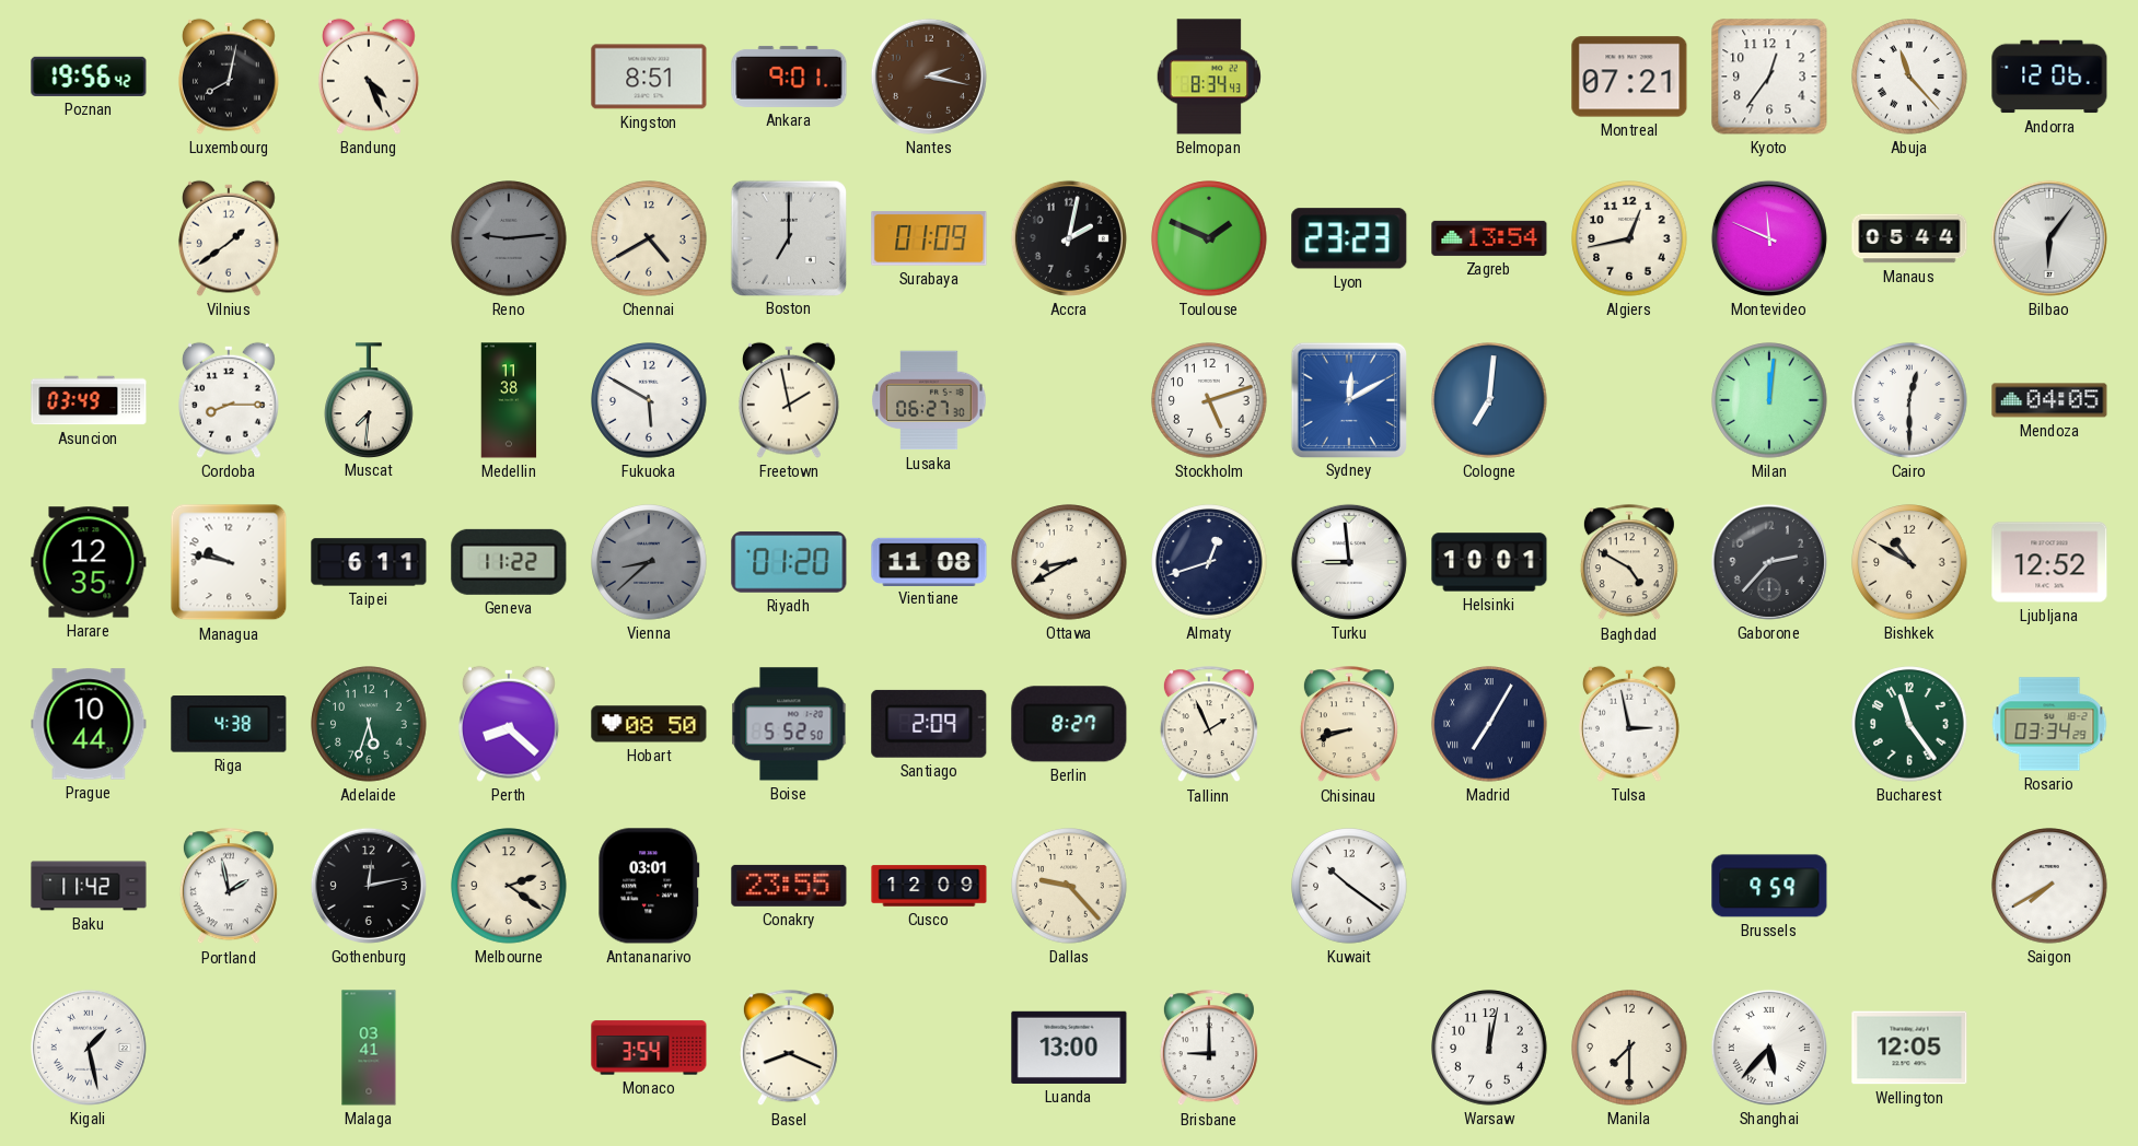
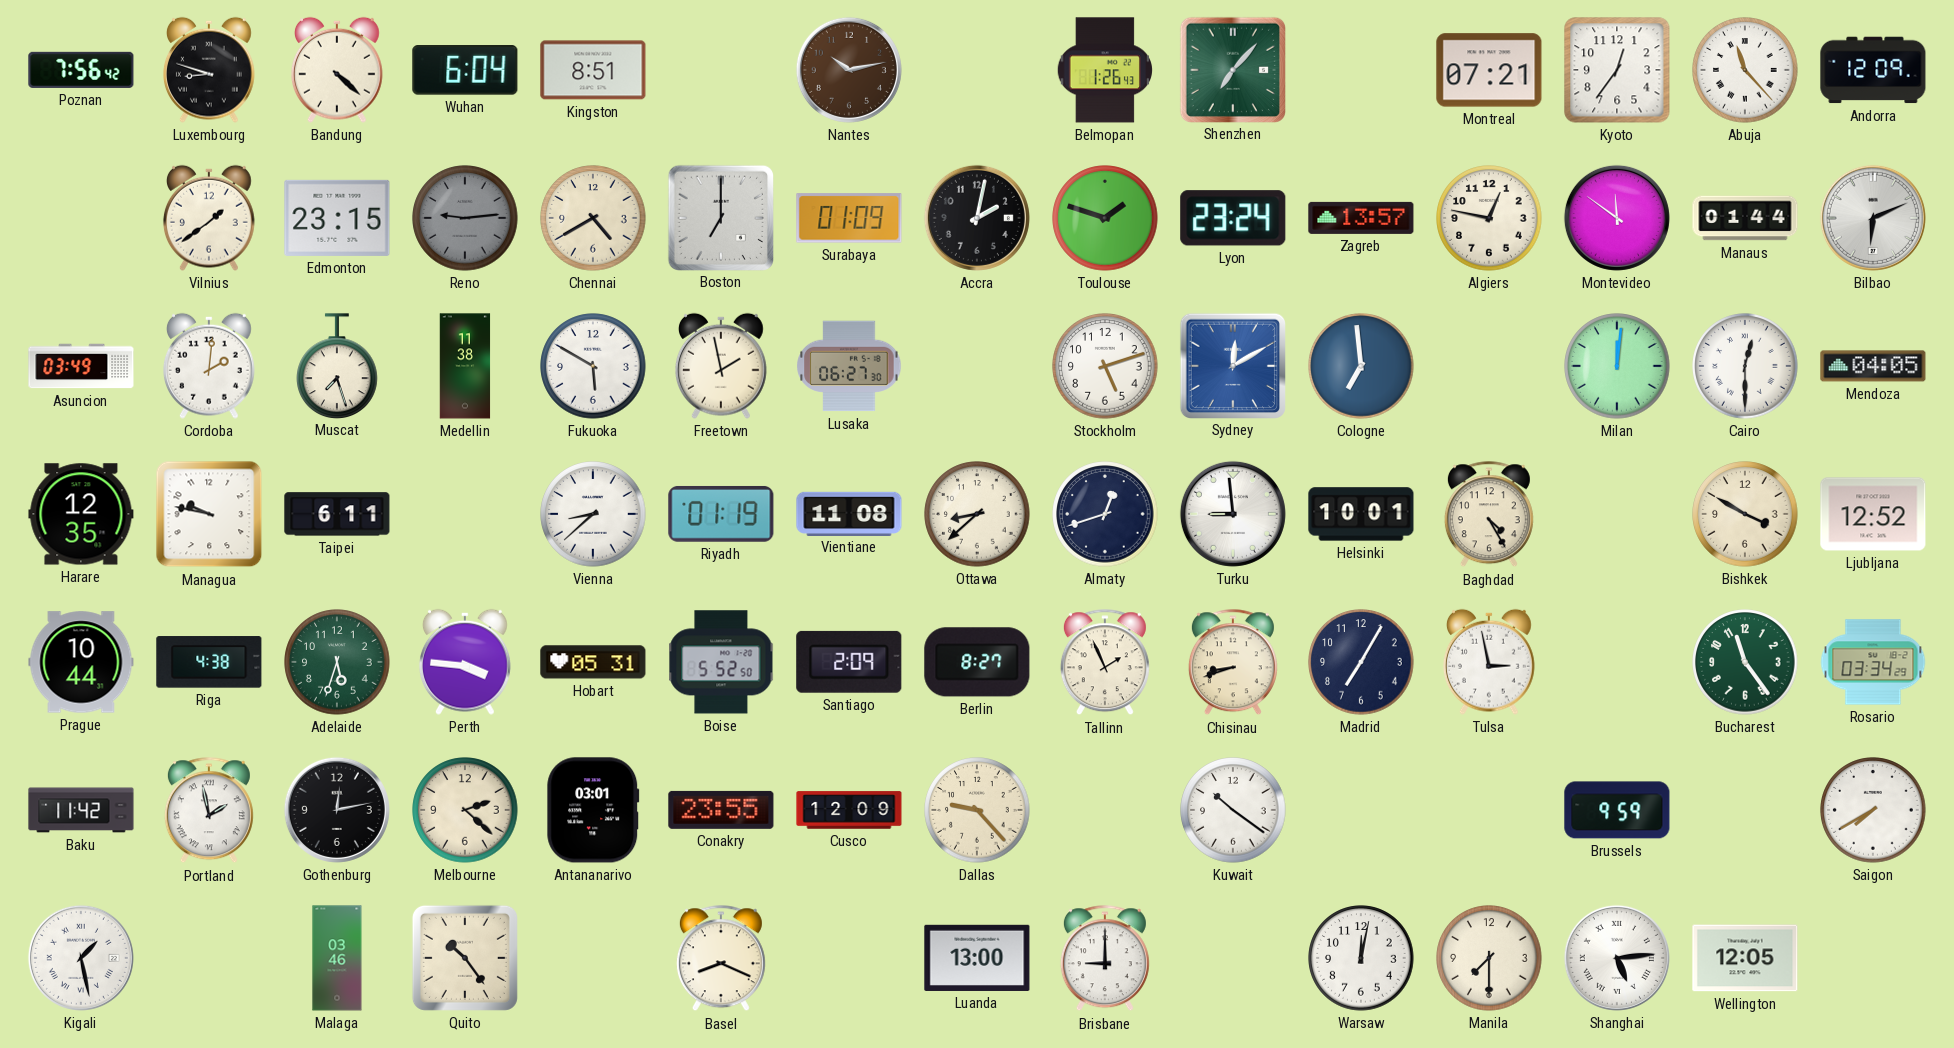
Poznan: 19:56 -> 7:56 (81, 70)
Luxembourg: 8:02 -> 8:48 (209, 70)
Bandung: 4:26 -> 4:22 (337, 70)
Wuhan: none -> 6:04 (465, 71)
Ankara: 9:01 -> none (789, 77)
Nantes: 2:17 -> 10:13 (849, 70)
Belmopan: 8:34 -> 1:26 (1104, 70)
Shenzhen: none -> 7:07 (1232, 69)
Andorra: 12:06 -> 12:09 (1873, 70)
Edmonton: none -> 23:15 (337, 218)
Toulouse: 1:49 -> 1:48 (1105, 218)
Lyon: 23:23 -> 23:24 (1233, 218)
Zagreb: 13:54 -> 13:57 (1361, 218)
Algiers: 12:43 -> 12:47 (1489, 218)
Montevideo: 11:49 -> 11:51 (1617, 218)
Manaus: 05:44 -> 01:44 (1745, 218)
Bilbao: 6:06 -> 6:11 (1873, 218)
Cordoba: 8:15 -> 2:01 (209, 366)
Muscat: 7:31 -> 7:27 (338, 366)
Cologne: 7:01 -> 6:59 (1361, 366)
Geneva: 11:22 -> none (509, 562)
Vienna dial: grey -> white (593, 514)
Riyadh: 01:20 -> 01:19 (721, 514)
Ottawa: 8:40 -> 8:38 (977, 514)
Baghdad: 4:50 -> 4:25 (1489, 515)
Gaborone: 2:37 -> none (1769, 562)
Bishkek: 10:50 -> 3:50 (1745, 514)
Perth: 8:22 -> 3:46 (465, 662)
Hobart: 08:50 -> 05:31 (593, 662)
Madrid numerals: Roman -> Arabic (1361, 662)
Melbourne: 2:21 -> 2:22 (465, 810)
Malaga: 03:41 -> 03:46 (337, 958)
Quito: none -> 10:24 (465, 958)
Monaco: 3:54 -> none (649, 1048)
Shanghai: 5:37 -> 5:14 (1617, 958)
